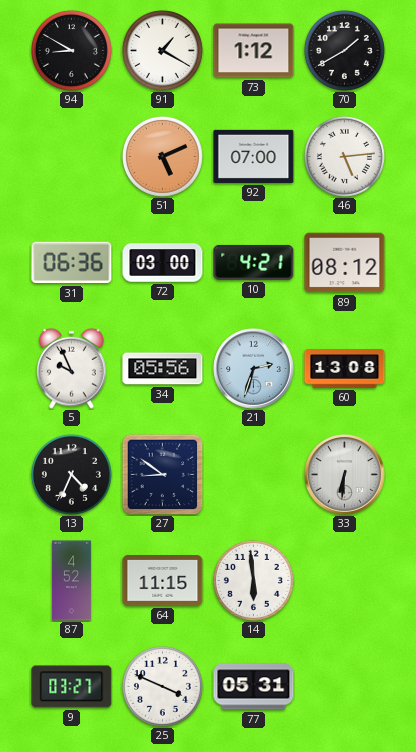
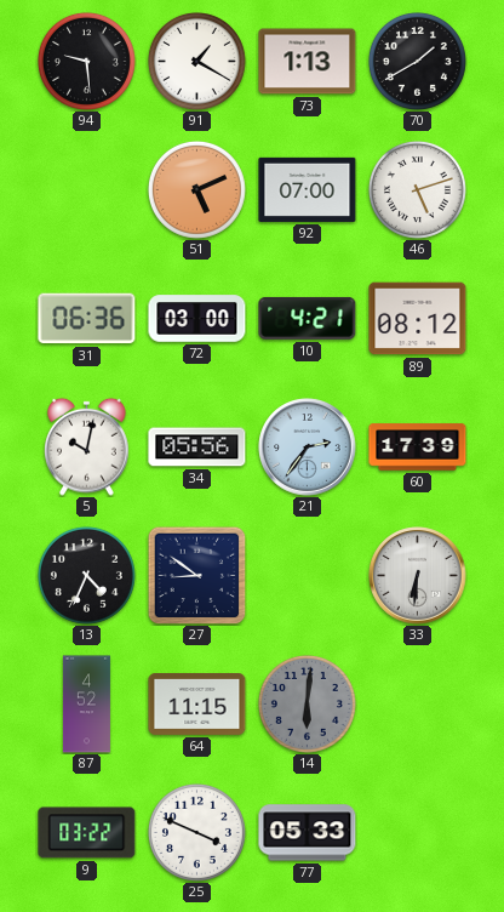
94: 8:50 -> 9:29 (86, 61)
73: 1:12 -> 1:13 (308, 62)
46: 5:14 -> 5:12 (417, 189)
5: 9:56 -> 10:02 (87, 446)
21: 2:33 -> 2:36 (308, 448)
60: 13:08 -> 17:39 (418, 448)
14: 5:59 -> 6:01 (307, 703)
14 dial: white -> grey (307, 703)
9: 03:27 -> 03:22 (87, 833)
77: 05:31 -> 05:33 (308, 833)
